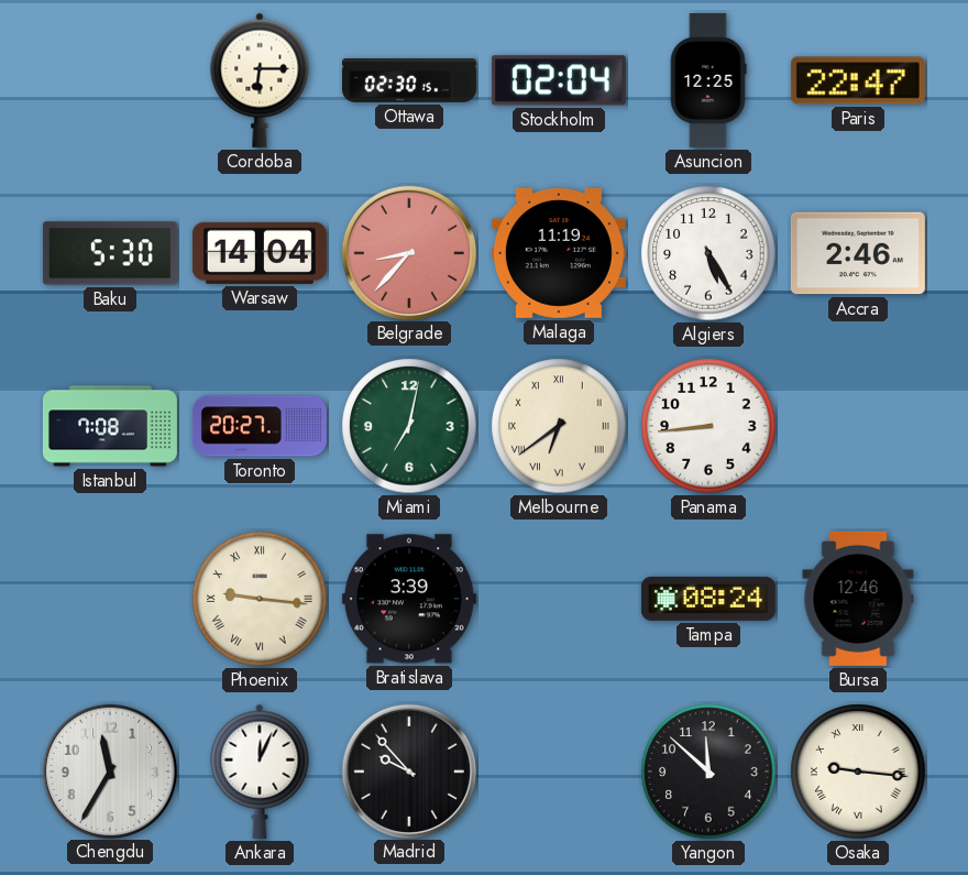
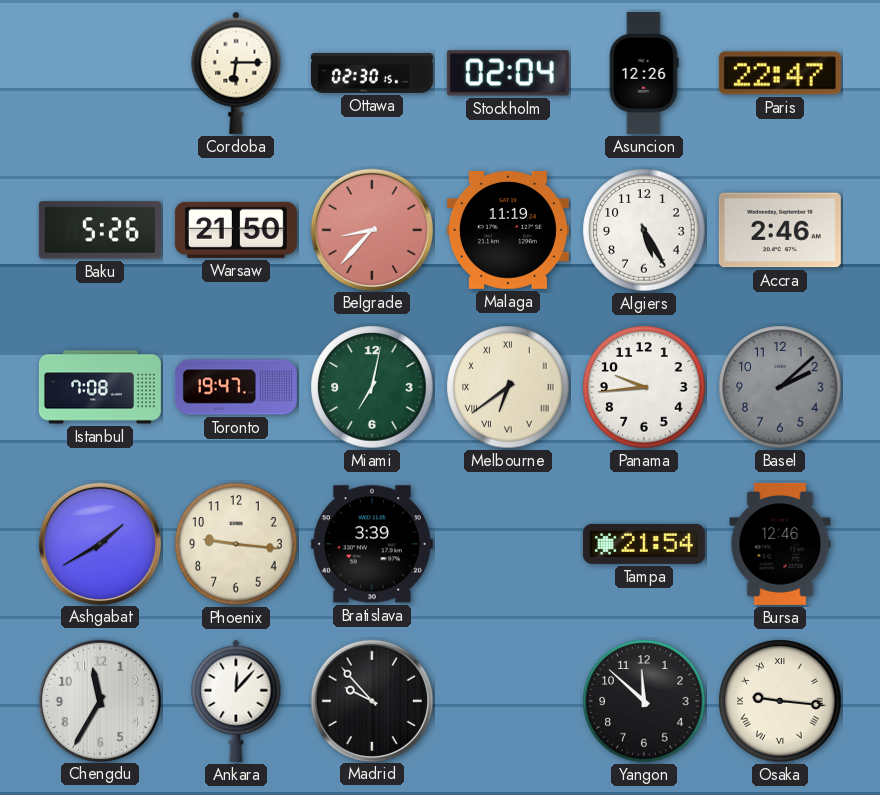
Asuncion: 12:25 -> 12:26 (644, 73)
Baku: 5:30 -> 5:26 (100, 230)
Warsaw: 14:04 -> 21:50 (236, 230)
Toronto: 20:27 -> 19:47 (236, 387)
Panama: 8:44 -> 9:44 (644, 387)
Basel: none -> 2:08 (780, 387)
Ashgabat: none -> 1:40 (99, 543)
Phoenix numerals: Roman -> Arabic (236, 544)
Tampa: 08:24 -> 21:54 (644, 544)
Ankara: 12:04 -> 12:07 (236, 701)
